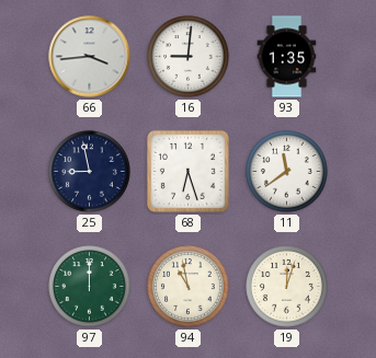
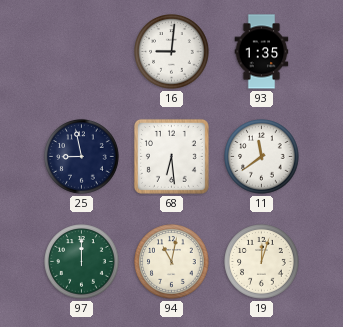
66: 3:44 -> none (90, 57)
68: 6:27 -> 6:29 (171, 156)
94: 10:58 -> 11:02 (172, 262)
